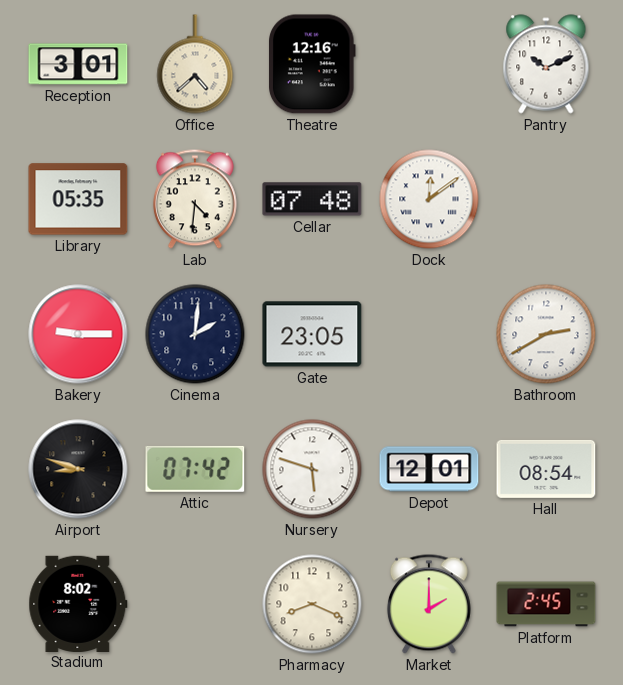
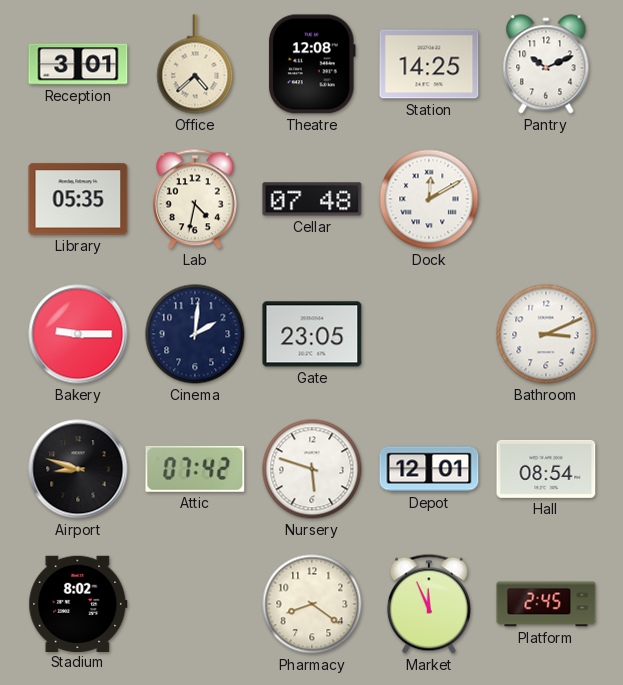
Theatre: 12:16 -> 12:08 (313, 64)
Station: none -> 14:25 (429, 64)
Lab: 4:31 -> 4:32 (195, 199)
Dock: 12:09 -> 12:10 (429, 199)
Bathroom: 2:40 -> 3:11 (546, 334)
Pharmacy: 8:19 -> 8:21 (312, 604)
Market: 2:00 -> 11:56 (429, 604)
